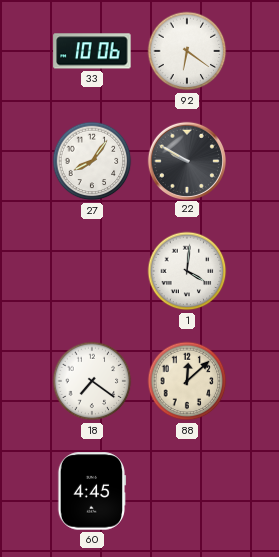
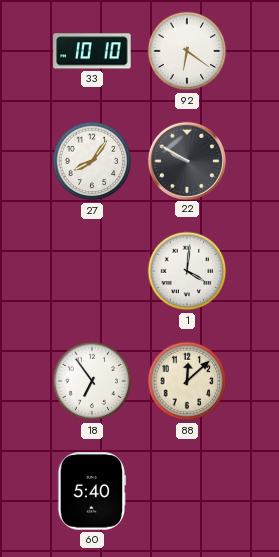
33: 10:06 -> 10:10 (92, 51)
18: 7:21 -> 6:54 (92, 381)
60: 4:45 -> 5:40 (92, 491)
